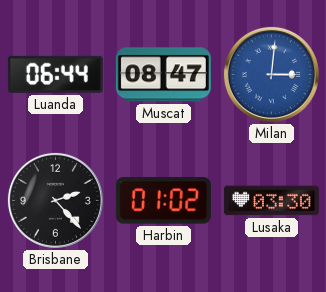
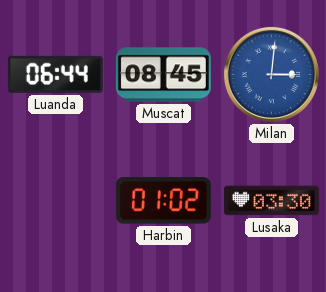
Muscat: 08:47 -> 08:45 (163, 75)
Brisbane: 2:23 -> none (55, 200)
